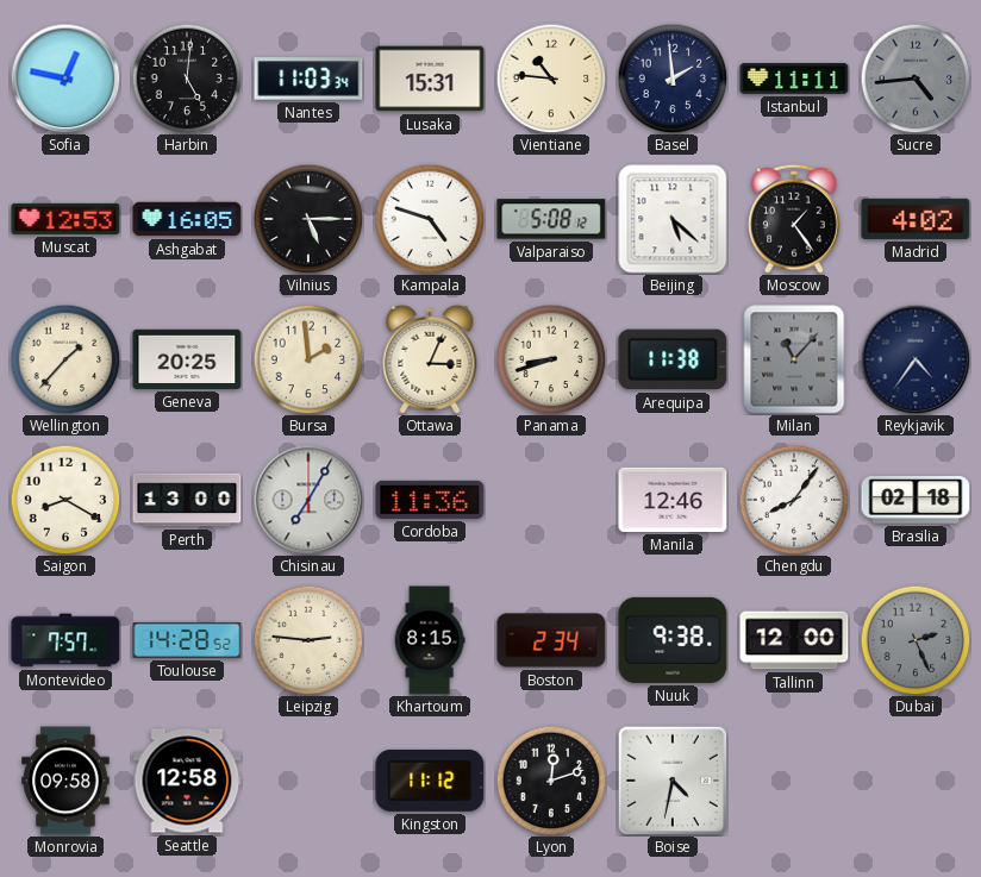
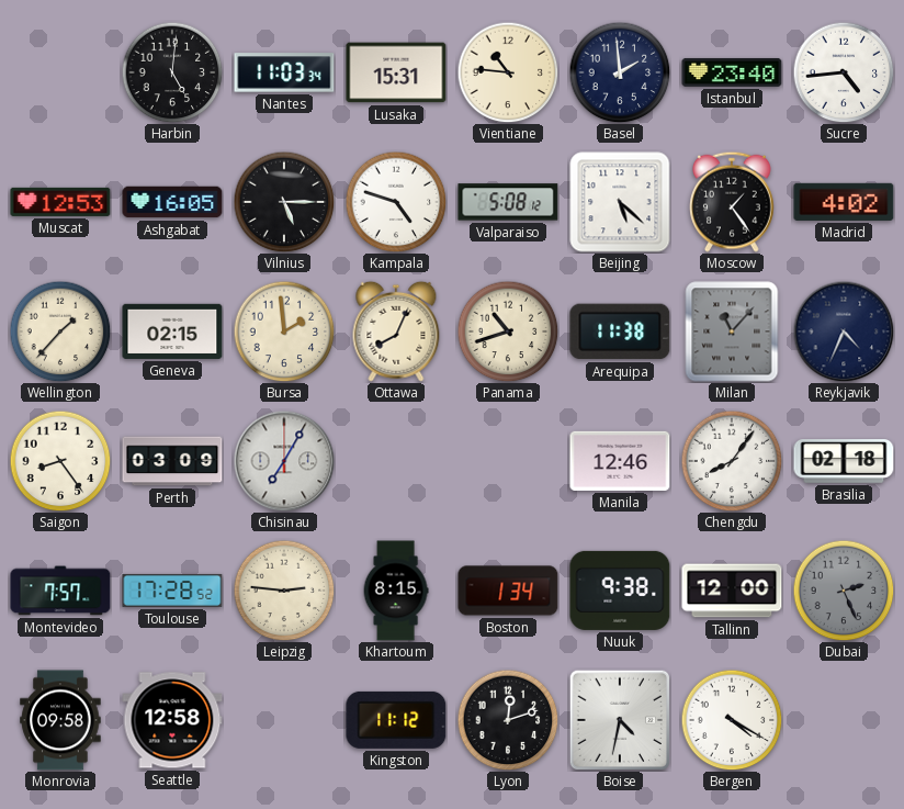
Sofia: 12:47 -> none (65, 79)
Istanbul: 11:11 -> 23:40 (732, 72)
Sucre dial: grey -> white (844, 72)
Geneva: 20:25 -> 02:15 (172, 332)
Ottawa: 3:04 -> 8:04 (396, 332)
Panama: 8:42 -> 10:42 (508, 332)
Reykjavik: 4:36 -> 4:34 (844, 332)
Saigon: 8:20 -> 8:24 (60, 461)
Perth: 13:00 -> 03:09 (172, 461)
Cordoba: 11:36 -> none (430, 500)
Toulouse: 14:28 -> 17:28 (172, 591)
Boston: 2:34 -> 1:34 (508, 591)
Bergen: none -> 4:20 (732, 720)
